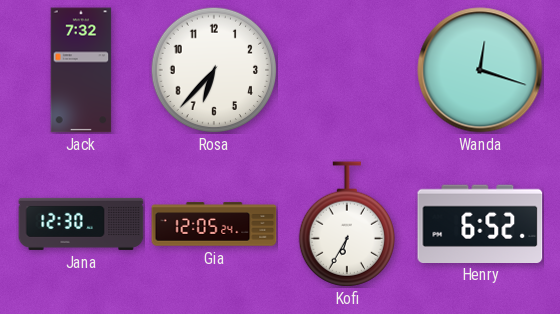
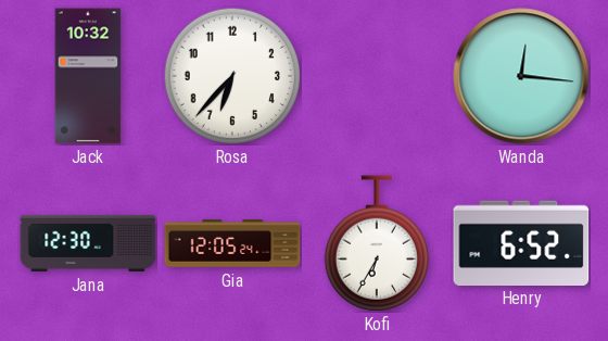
Jack: 7:32 -> 10:32 (88, 76)
Wanda: 12:18 -> 12:16 (521, 76)
